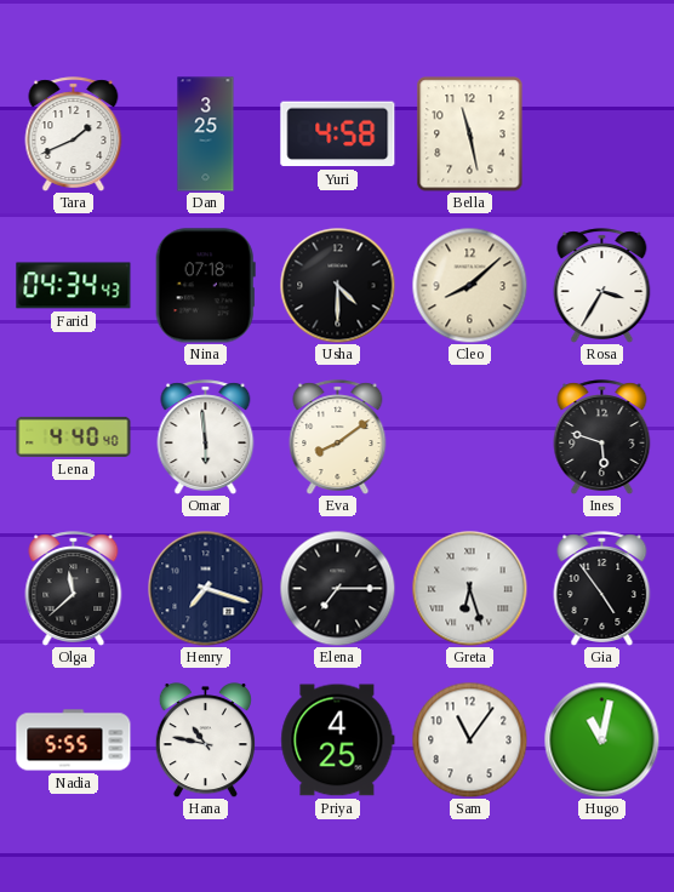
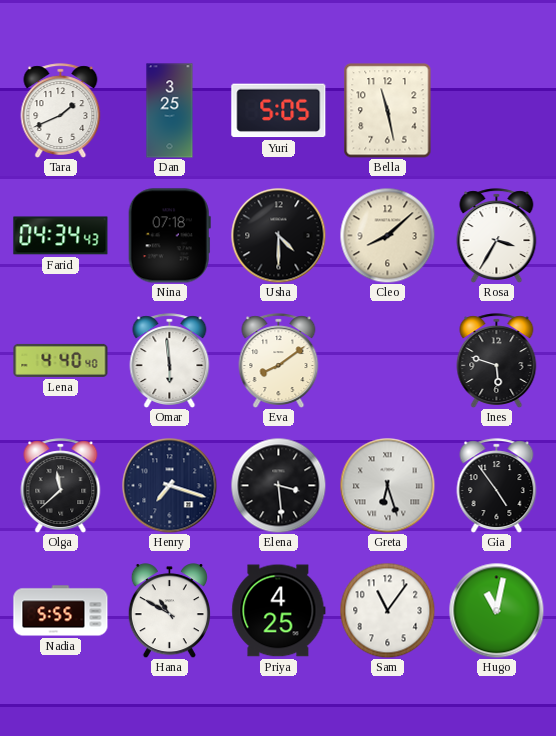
Yuri: 4:58 -> 5:05 (279, 111)
Elena: 7:15 -> 3:29 (278, 485)
Hana: 10:47 -> 10:50 (169, 611)
